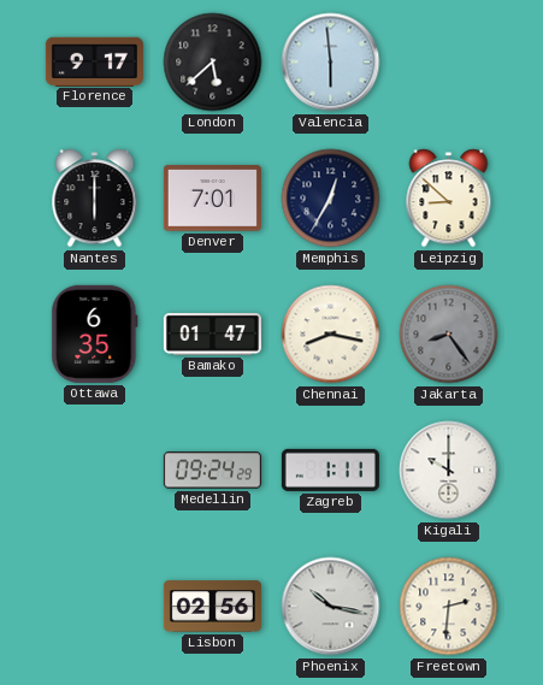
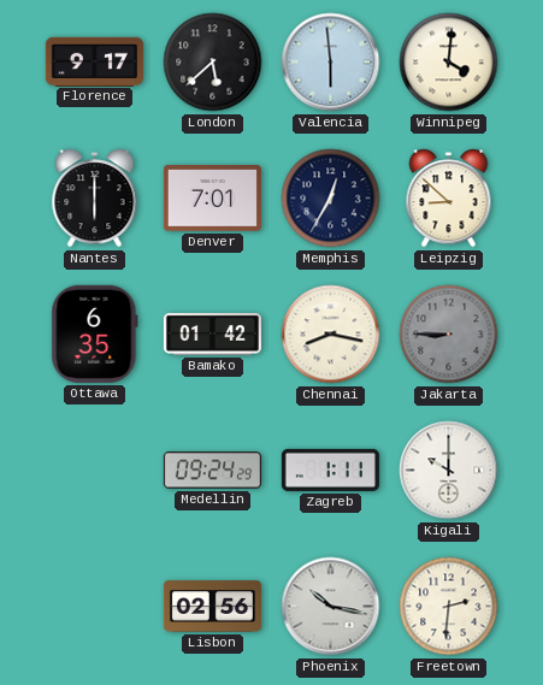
Winnipeg: none -> 4:01 (449, 63)
Bamako: 01:47 -> 01:42 (212, 335)
Jakarta: 8:24 -> 8:45 (449, 335)
